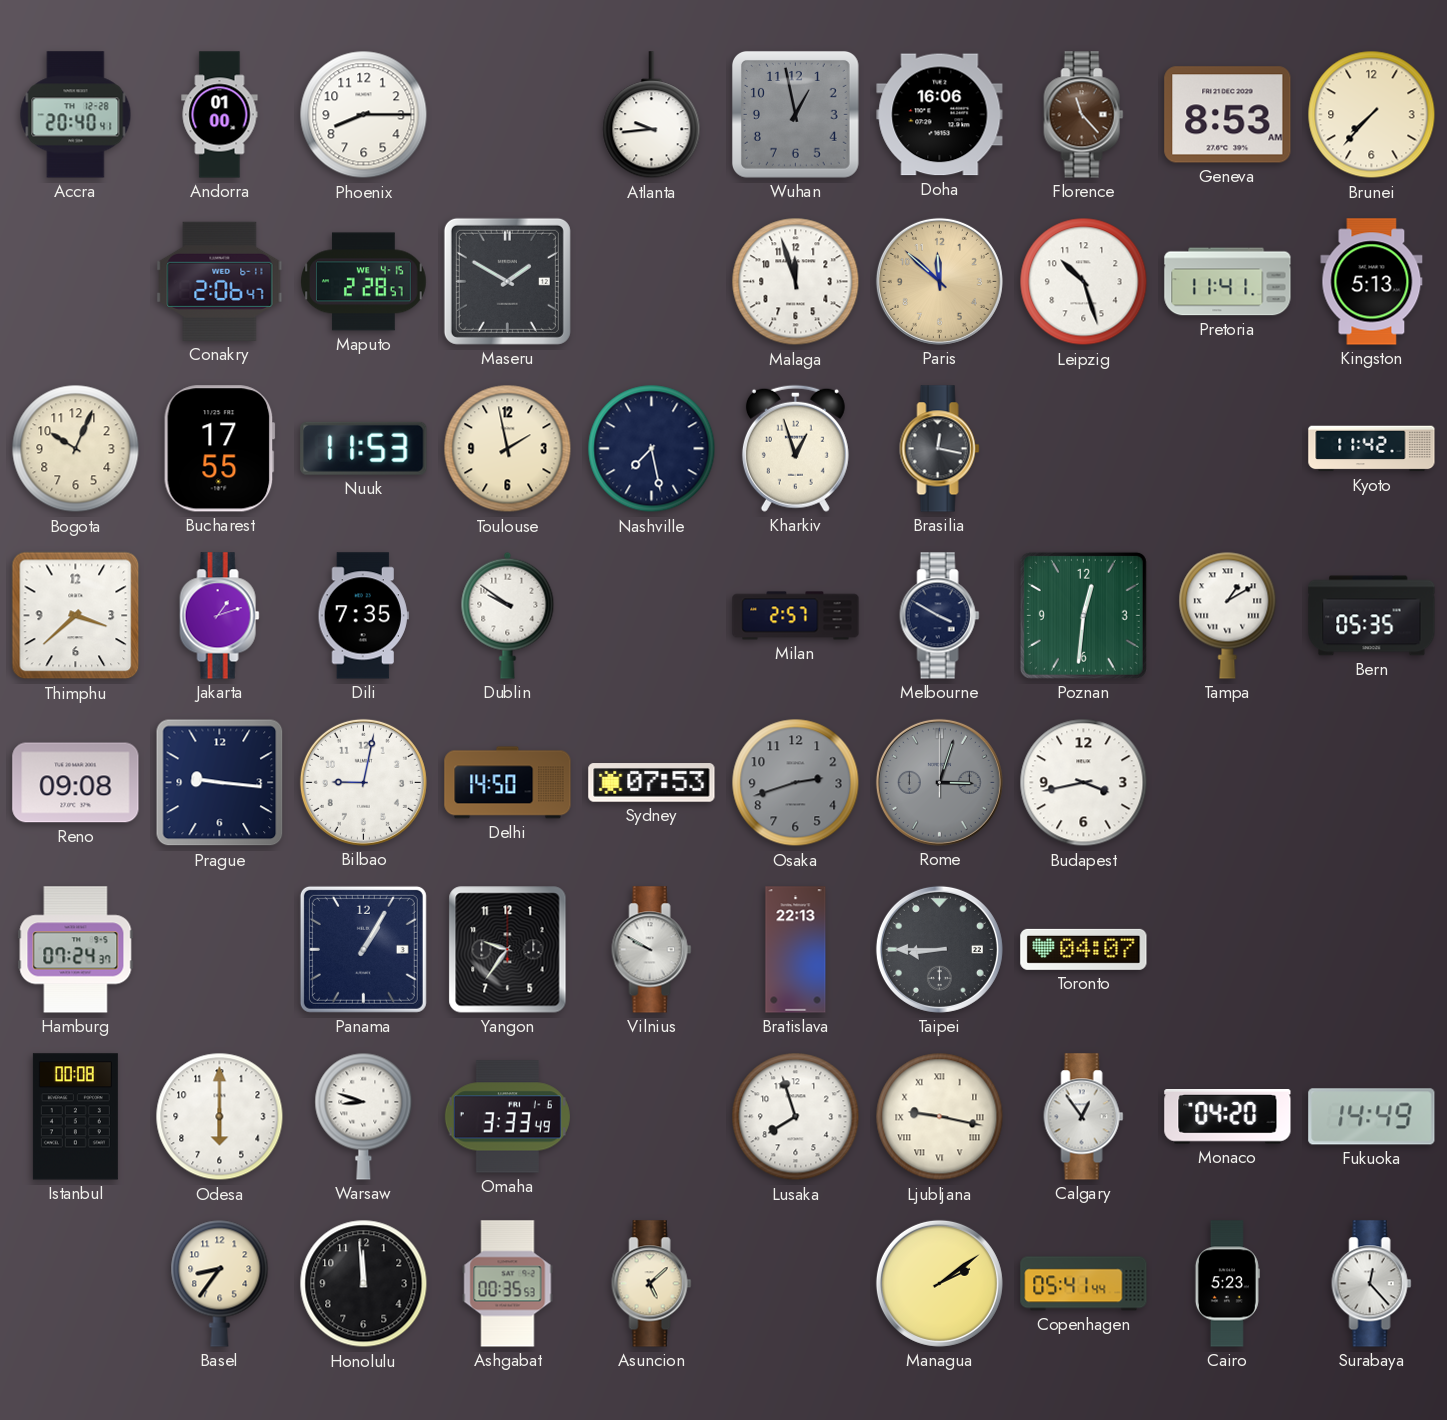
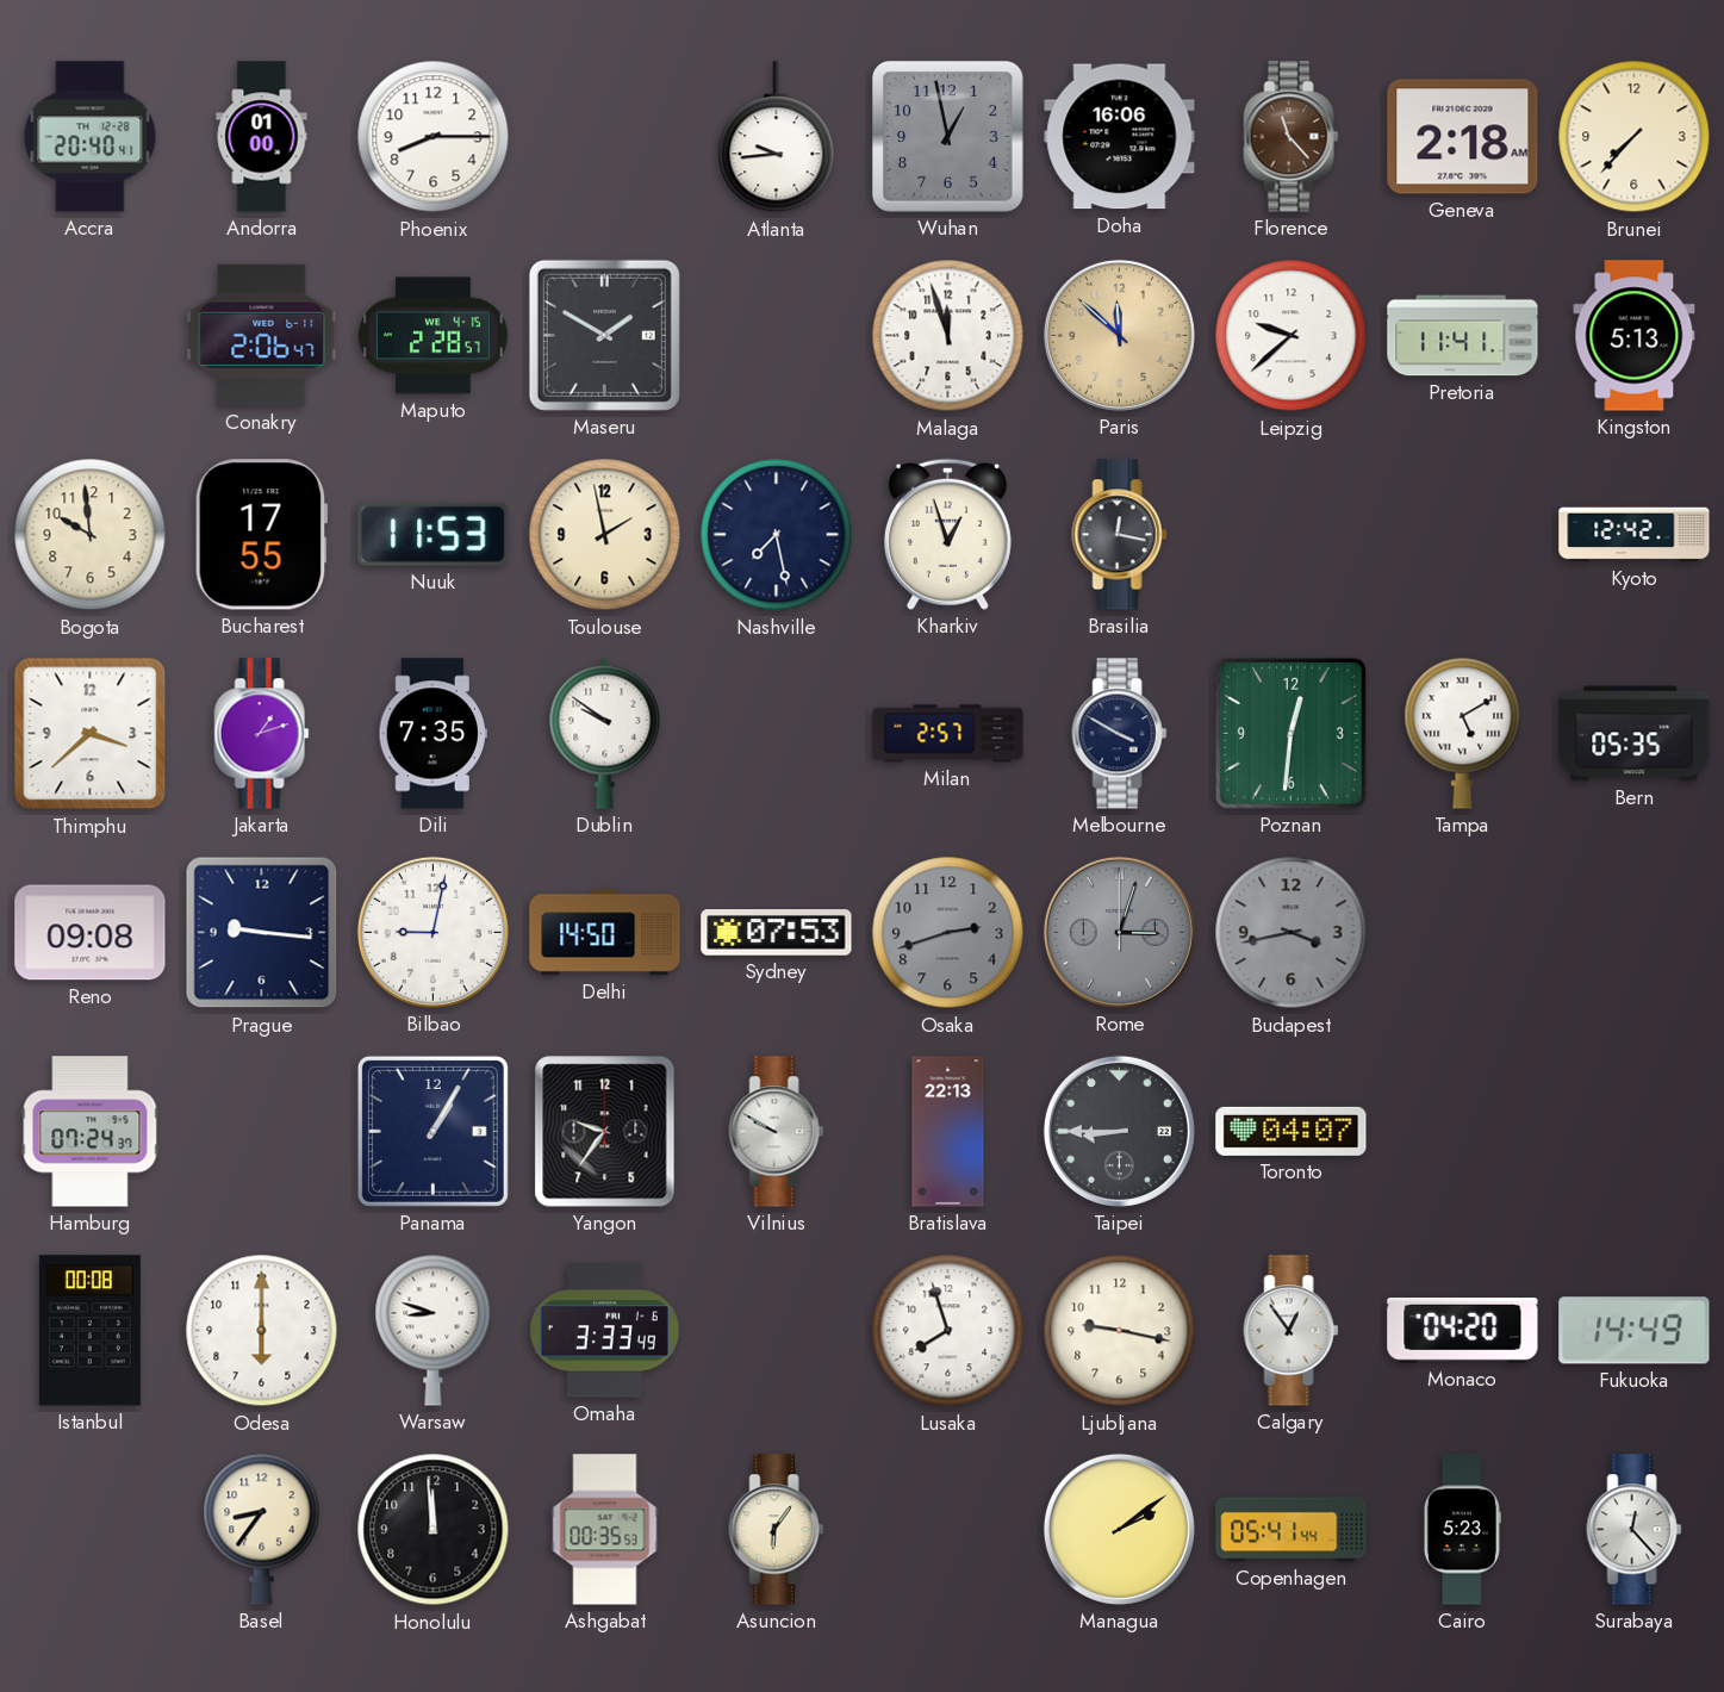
Geneva: 8:53 -> 2:18 (1463, 137)
Leipzig: 10:27 -> 9:38 (1292, 336)
Bogota: 10:04 -> 9:59 (91, 535)
Kyoto: 11:42 -> 12:42 (1635, 535)
Tampa: 1:10 -> 5:10 (1463, 733)
Budapest dial: white -> grey (1292, 933)
Ljubljana numerals: Roman -> Arabic (1120, 1331)
Asuncion: 5:08 -> 6:06 (777, 1530)
